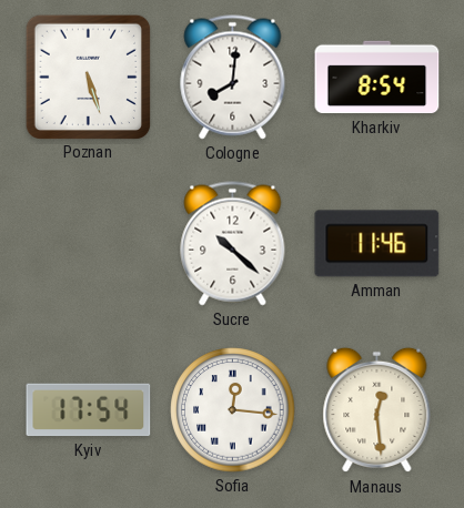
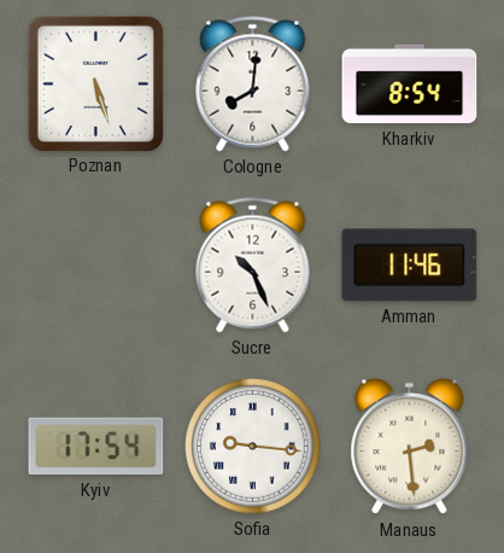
Sucre: 10:22 -> 10:26 (253, 266)
Sofia: 12:16 -> 9:16 (253, 447)
Manaus: 12:29 -> 2:29 (410, 447)
